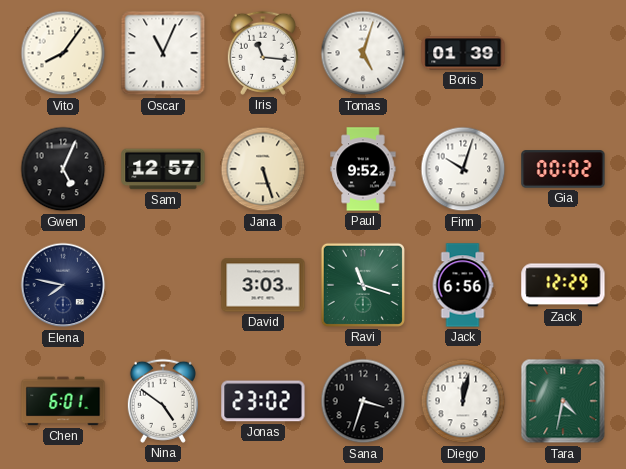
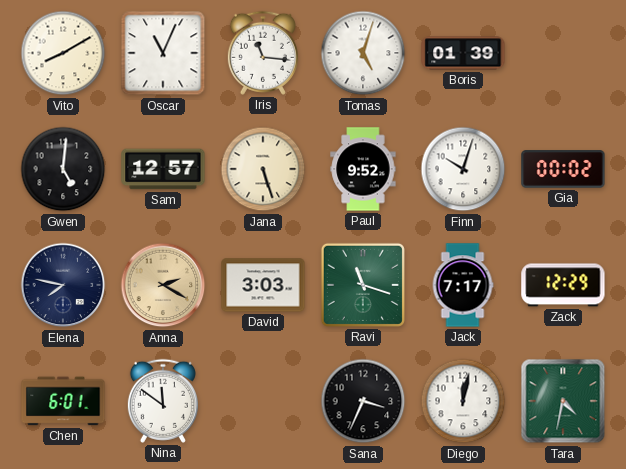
Vito: 8:06 -> 8:10 (63, 53)
Gwen: 5:04 -> 5:01 (63, 169)
Anna: none -> 2:20 (163, 285)
Jack: 6:56 -> 7:17 (463, 285)
Nina: 4:51 -> 11:51 (163, 401)
Jonas: 23:02 -> none (263, 401)
Sana: 3:33 -> 3:34 (363, 401)
